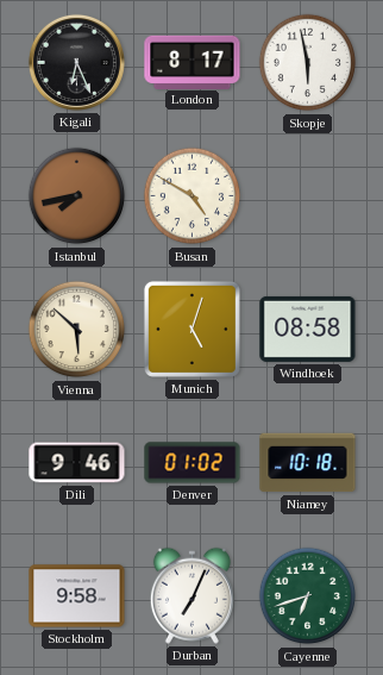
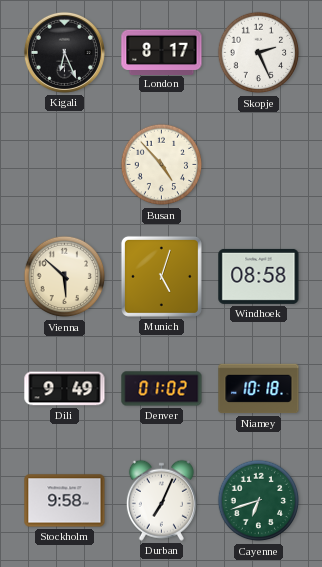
Skopje: 5:58 -> 2:26 (259, 53)
Istanbul: 7:43 -> none (77, 196)
Busan: 4:50 -> 4:53 (162, 165)
Dili: 9:46 -> 9:49 (65, 389)
